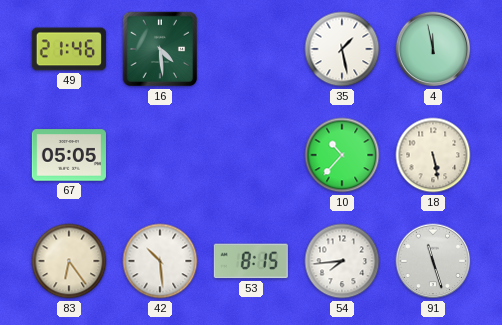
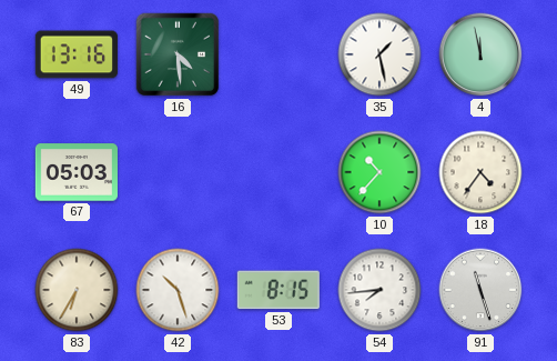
49: 21:46 -> 13:16 (77, 54)
67: 05:05 -> 05:03 (77, 172)
18: 5:28 -> 4:36 (480, 172)
83: 6:24 -> 6:35 (77, 290)
42: 10:29 -> 10:27 (178, 290)
